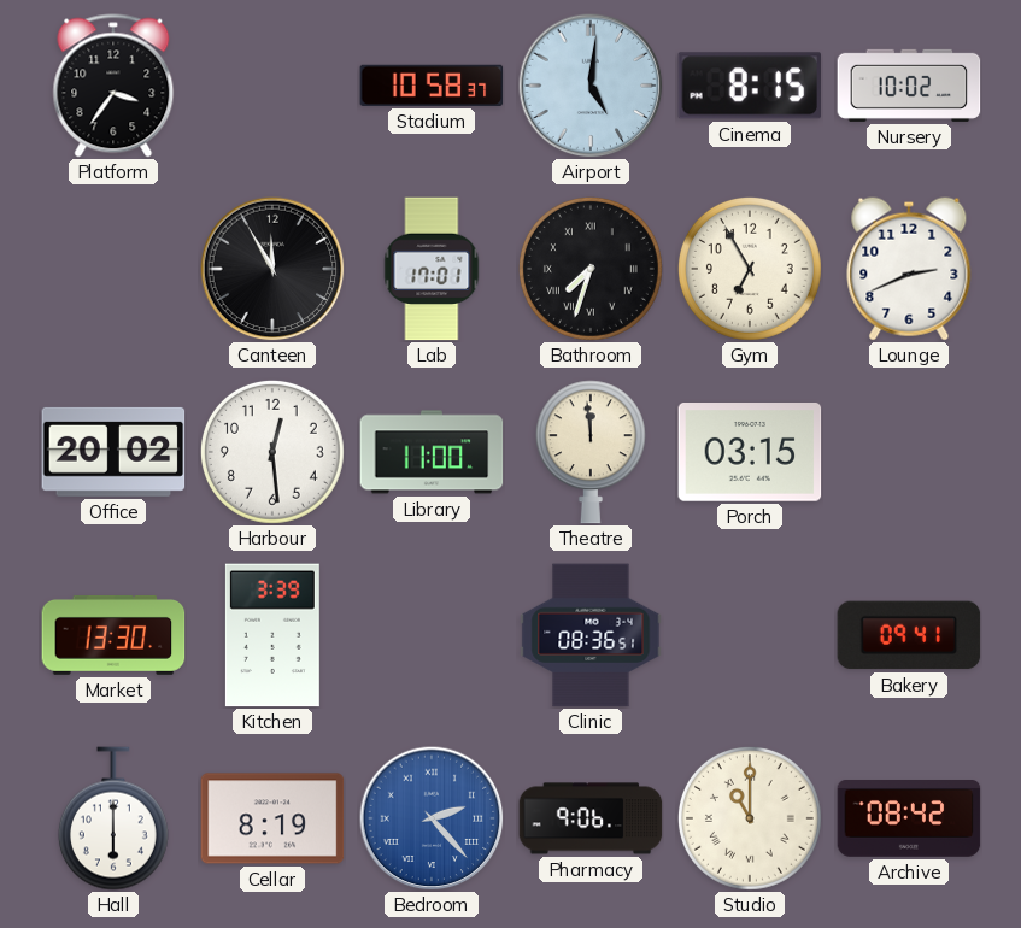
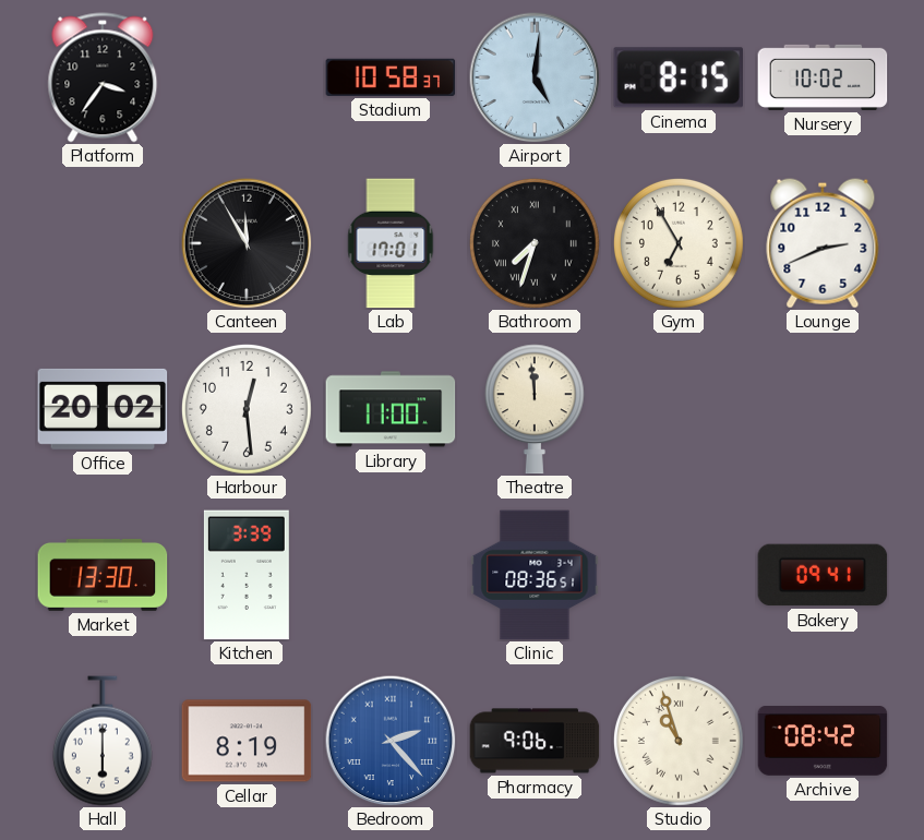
Porch: 03:15 -> none (750, 453)
Studio: 11:00 -> 10:57 (679, 741)
